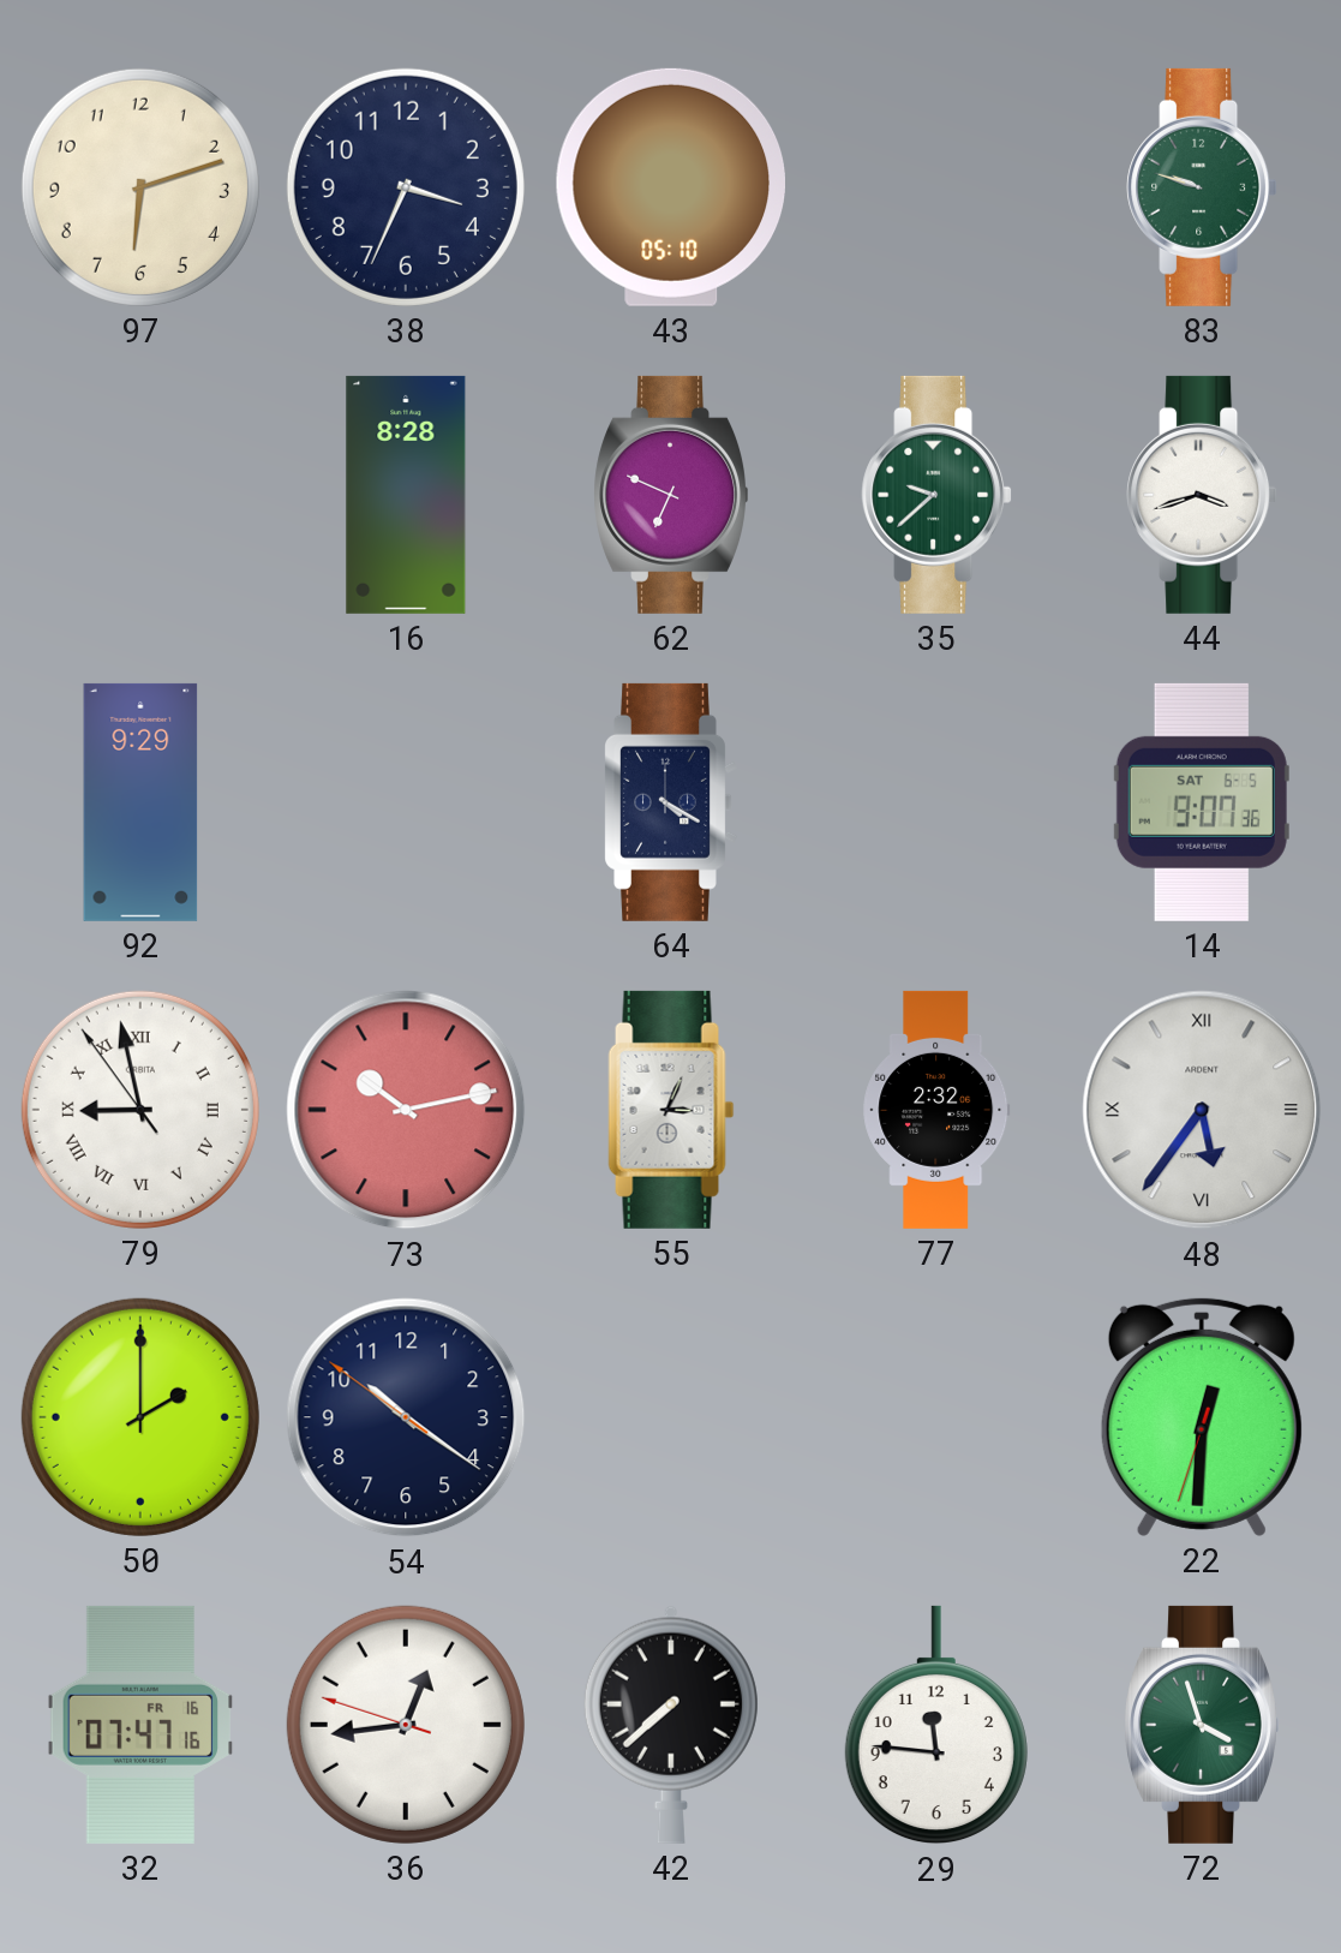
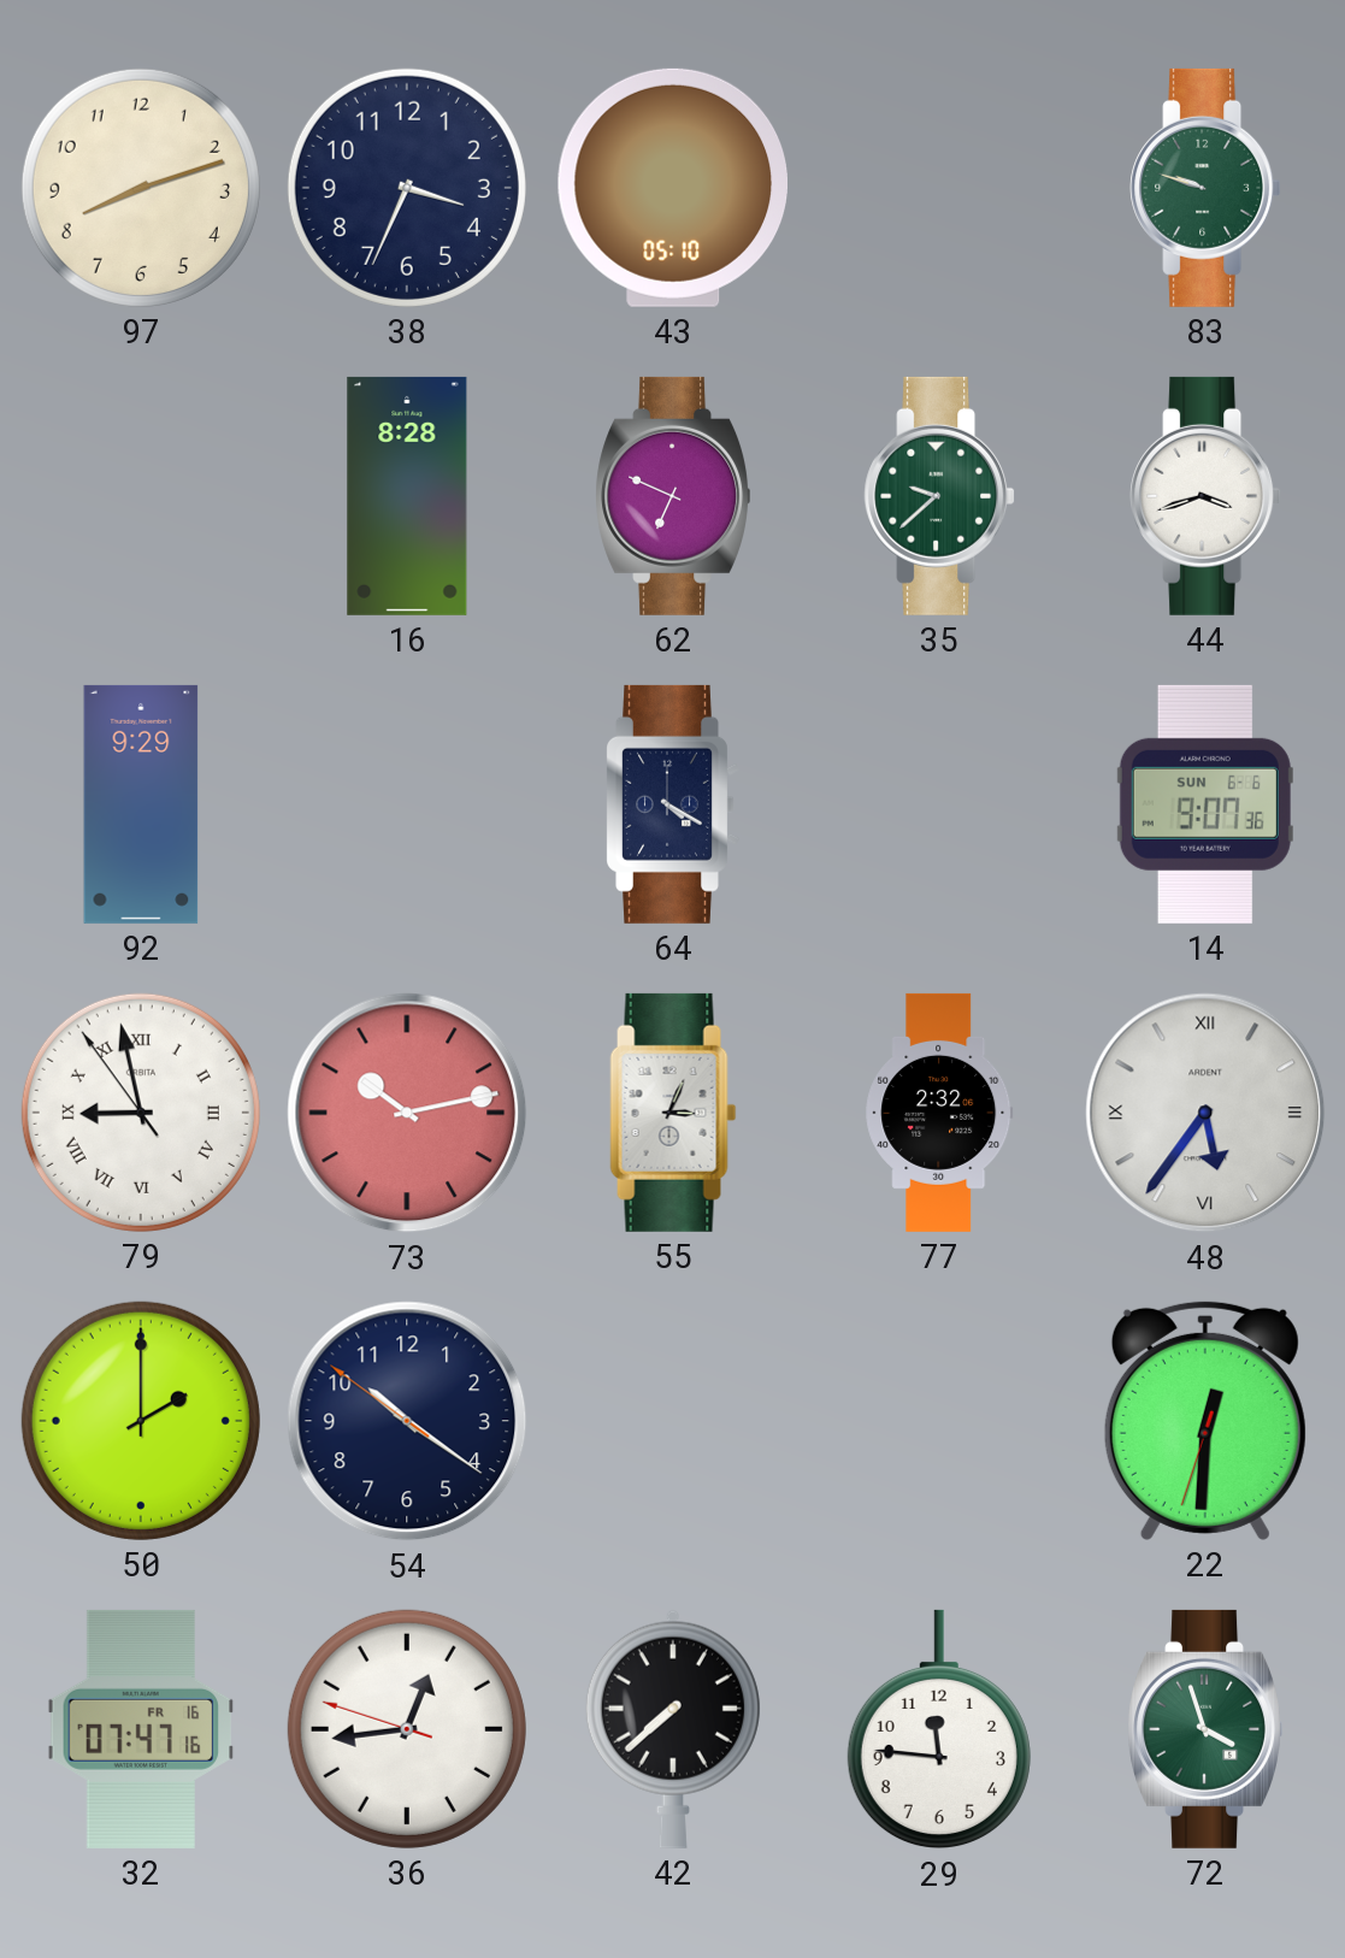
97: 6:12 -> 8:12 (141, 188)
14 date: SAT 6-5 -> SUN 6-6 (1205, 804)
